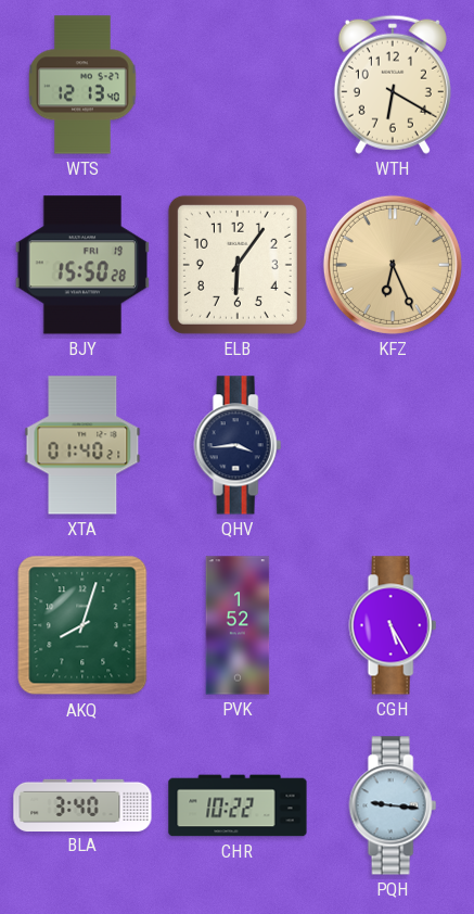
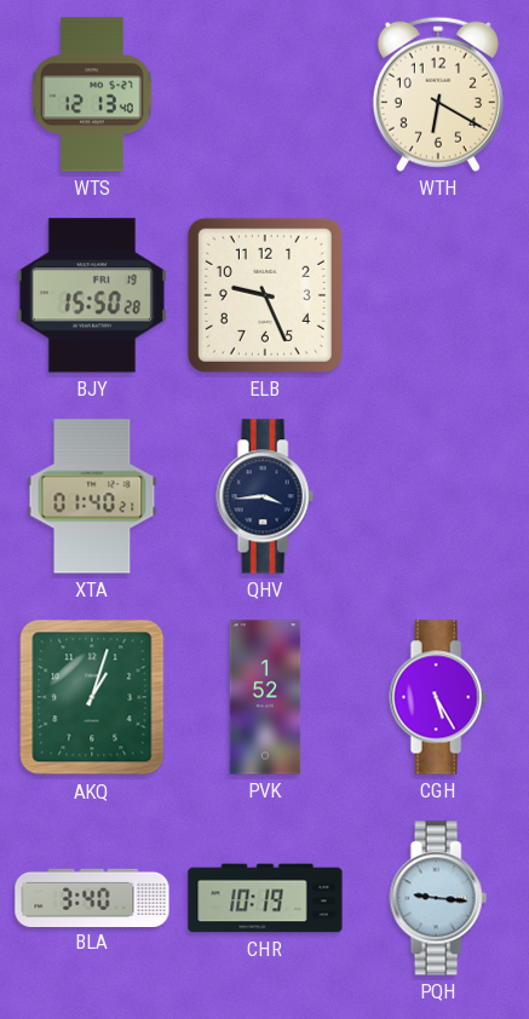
ELB: 6:06 -> 9:26 (265, 295)
KFZ: 6:26 -> none (393, 265)
AKQ: 8:03 -> 1:03 (92, 697)
CHR: 10:22 -> 10:19 (265, 898)
